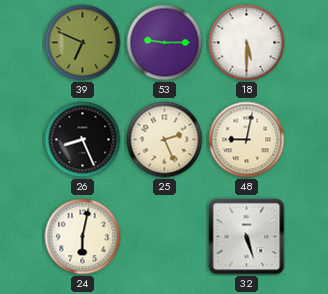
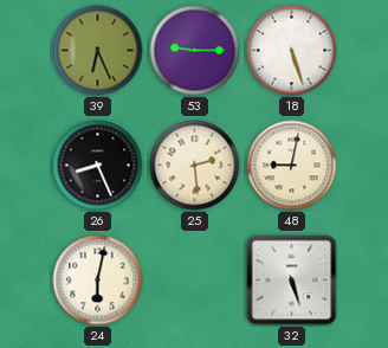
39: 6:49 -> 6:26 (98, 51)
18: 5:30 -> 5:27 (292, 51)
25: 2:26 -> 2:29 (195, 166)
